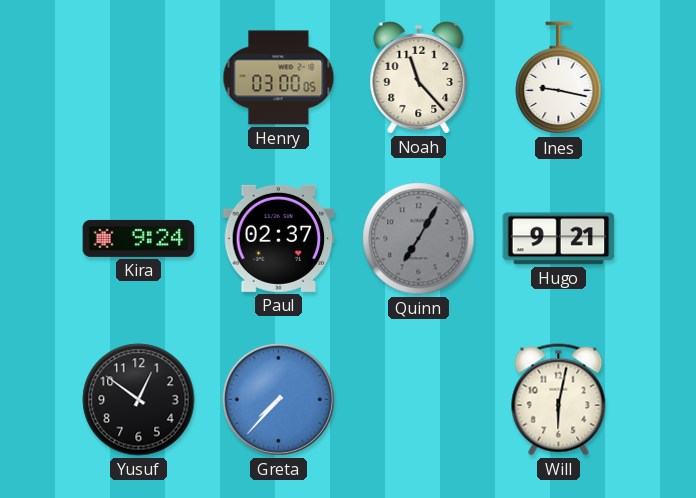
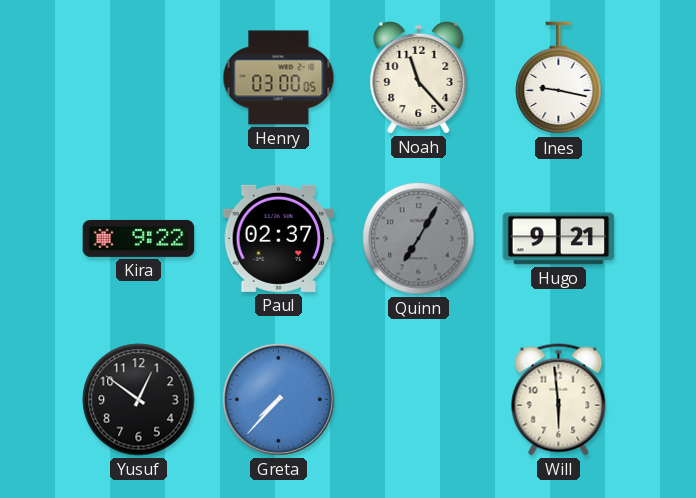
Kira: 9:24 -> 9:22 (139, 238)
Will: 6:02 -> 5:59 (559, 400)
